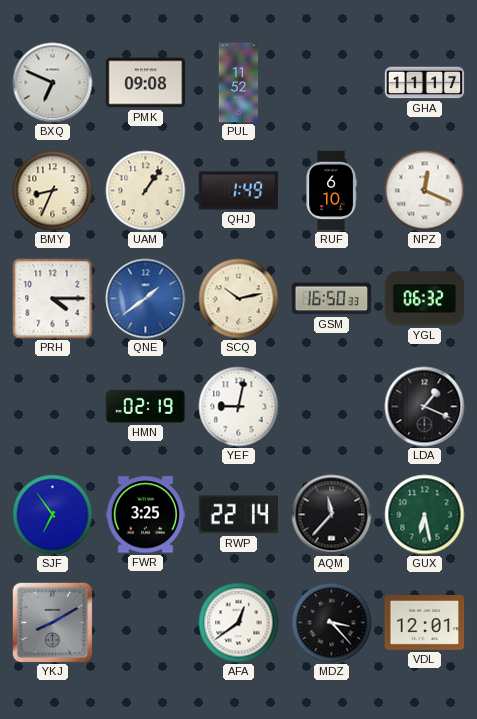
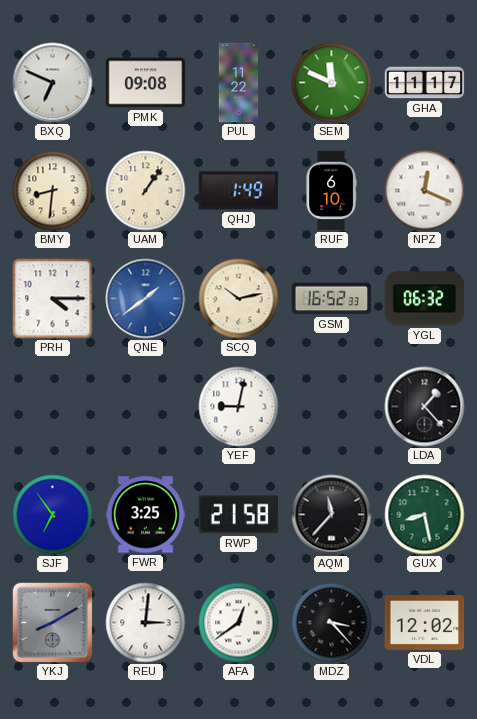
PUL: 11:52 -> 11:22 (239, 83)
SEM: none -> 11:49 (332, 83)
BMY: 8:34 -> 8:31 (53, 191)
GSM: 16:50 -> 16:52 (332, 299)
HMN: 02:19 -> none (146, 406)
LDA: 1:19 -> 1:23 (425, 407)
RWP: 22:14 -> 21:58 (238, 515)
GUX: 6:28 -> 8:28 (425, 515)
REU: none -> 3:01 (146, 623)
VDL: 12:01 -> 12:02 (425, 623)
